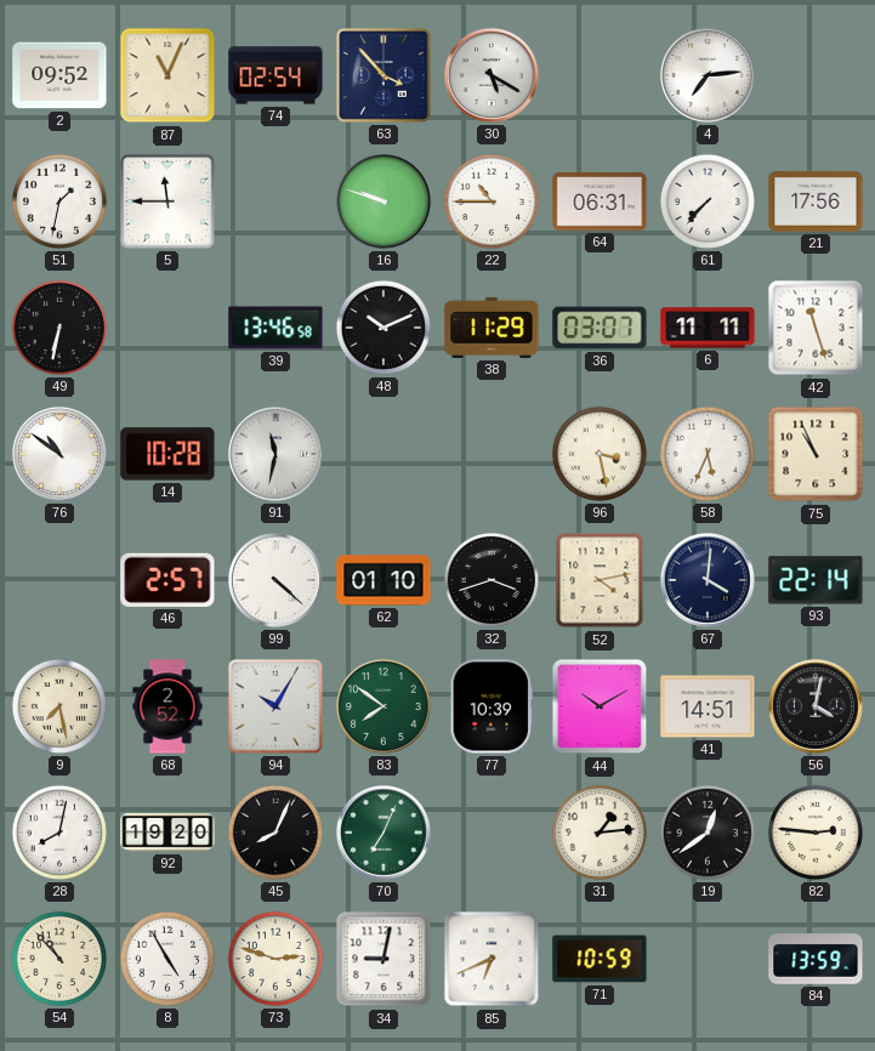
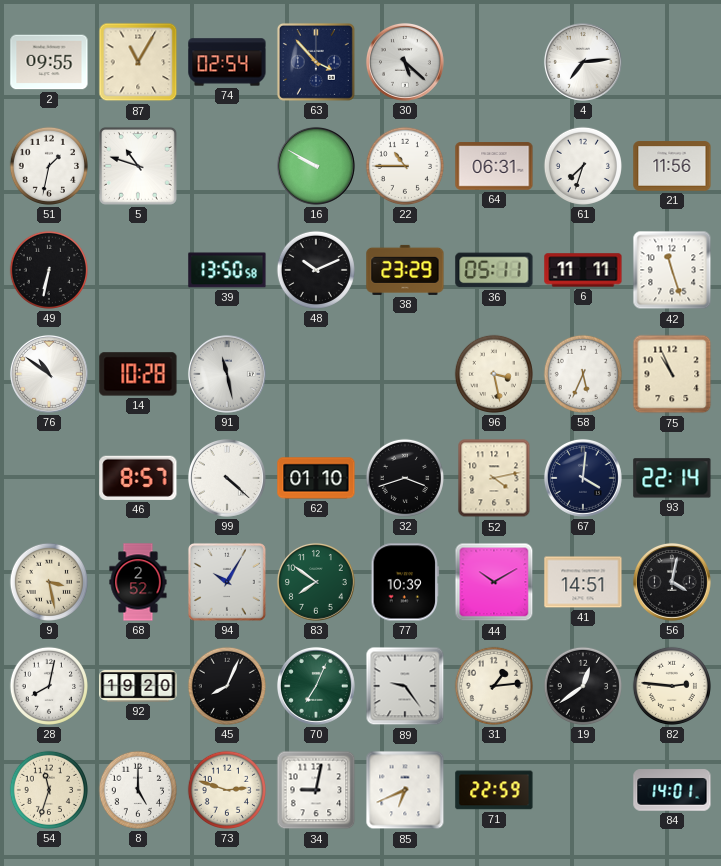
2: 09:52 -> 09:55 (49, 62)
87: 11:04 -> 11:05 (138, 62)
30: 5:20 -> 5:22 (405, 62)
5: 11:45 -> 10:48 (138, 166)
16: 9:48 -> 9:50 (316, 166)
61: 7:37 -> 7:33 (583, 166)
21: 17:56 -> 11:56 (672, 166)
39: 13:46 -> 13:50 (227, 270)
38: 11:29 -> 23:29 (405, 270)
36: 03:07 -> 05:11 (494, 270)
91: 11:32 -> 11:28 (227, 374)
46: 2:57 -> 8:57 (138, 478)
9: 7:28 -> 3:28 (49, 582)
89: none -> 9:24 (405, 686)
54: 10:53 -> 11:33 (49, 790)
8: 4:55 -> 5:00 (138, 790)
71: 10:59 -> 22:59 (494, 790)
84: 13:59 -> 14:01 (672, 790)
